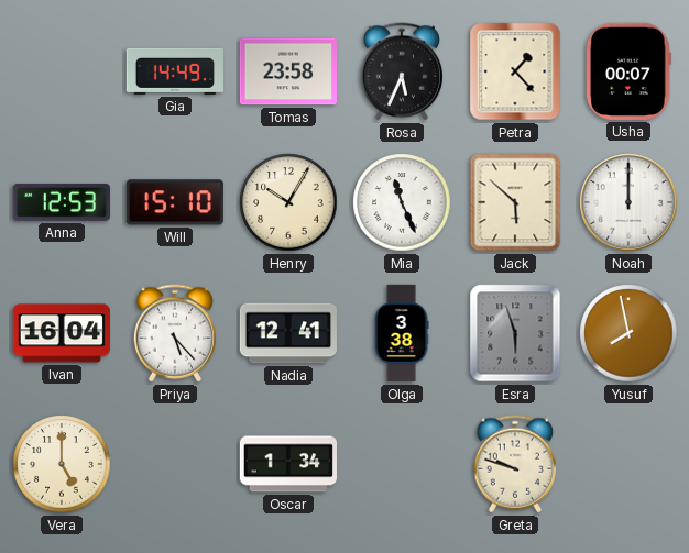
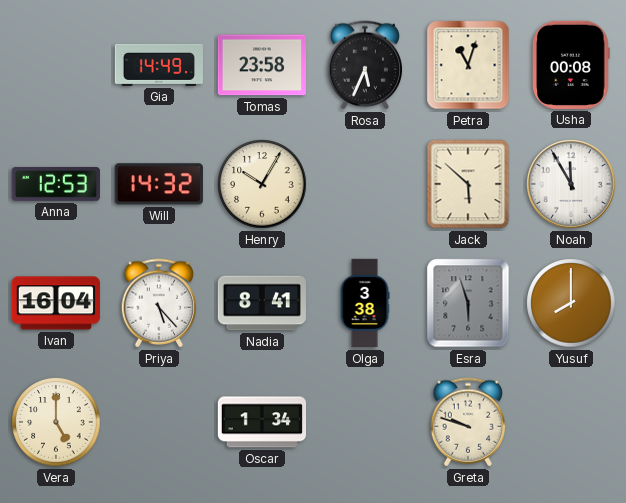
Petra: 1:23 -> 11:03 (468, 65)
Usha: 00:07 -> 00:08 (572, 65)
Will: 15:10 -> 14:32 (159, 184)
Mia: 11:26 -> none (402, 202)
Noah: 12:00 -> 11:55 (571, 184)
Nadia: 12:41 -> 8:41 (261, 303)
Yusuf: 7:58 -> 8:00 (571, 303)
